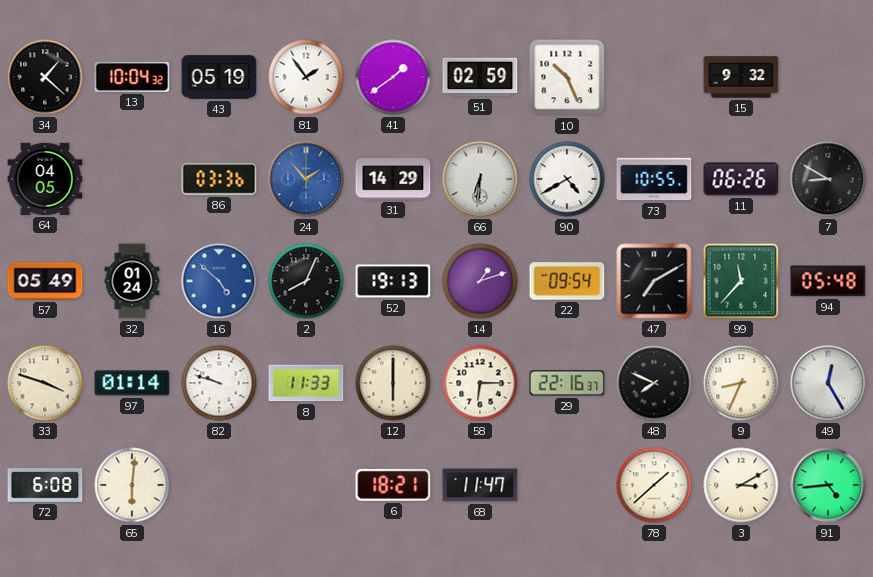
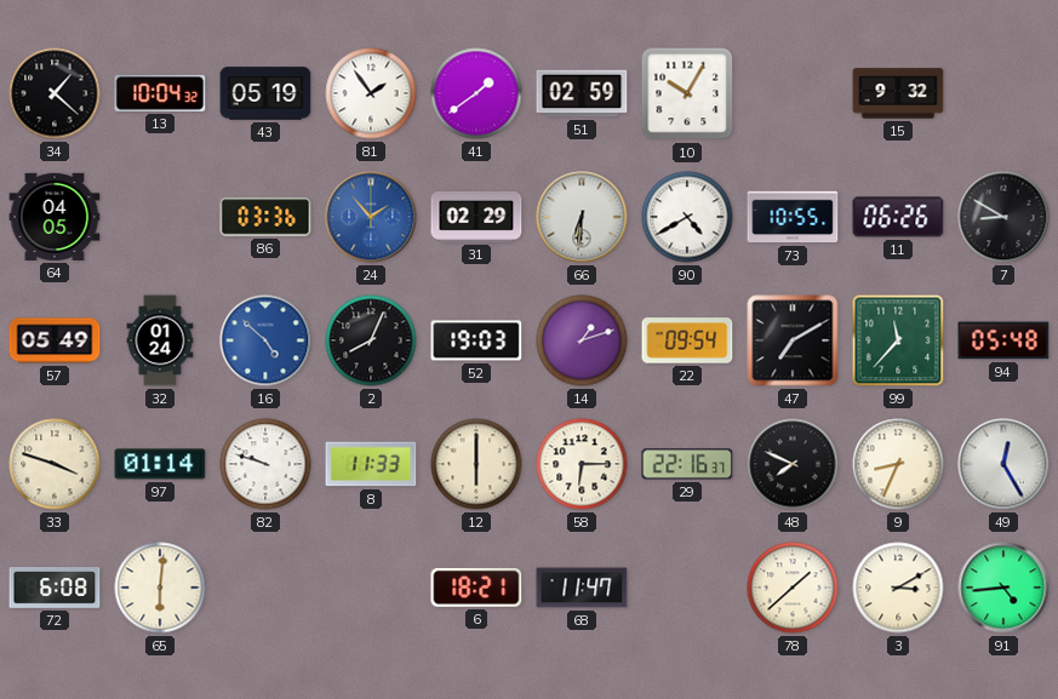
10: 10:26 -> 10:05 (687, 93)
31: 14:29 -> 02:29 (476, 218)
52: 19:13 -> 19:03 (476, 340)
